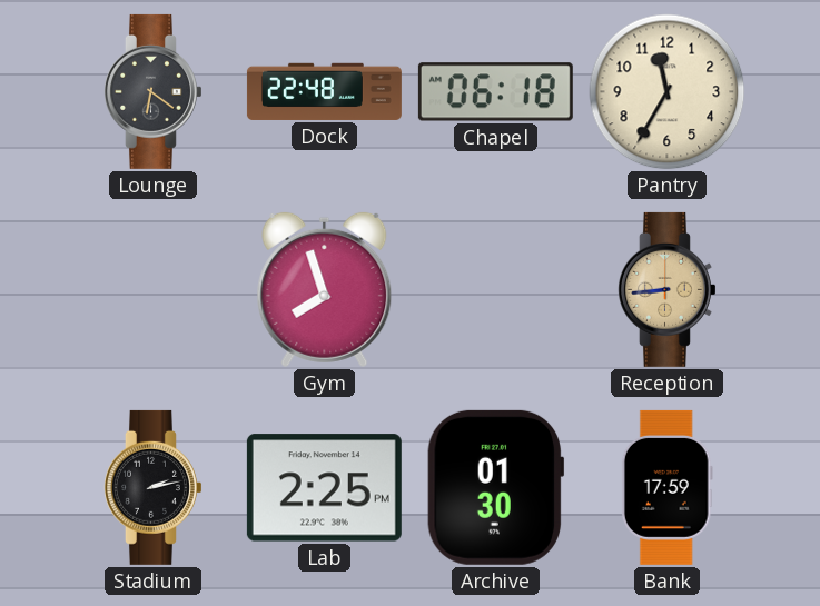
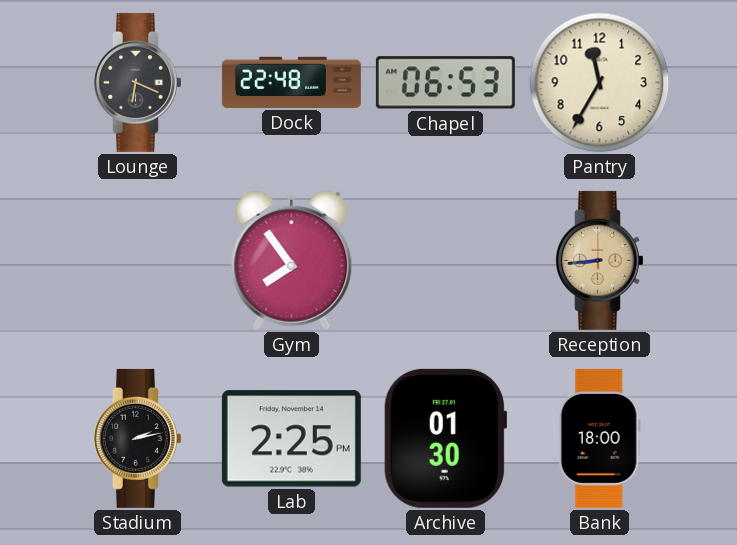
Lounge: 6:21 -> 6:19 (138, 82)
Chapel: 06:18 -> 06:53 (445, 83)
Gym: 7:57 -> 7:54 (292, 261)
Bank: 17:59 -> 18:00 (599, 438)
